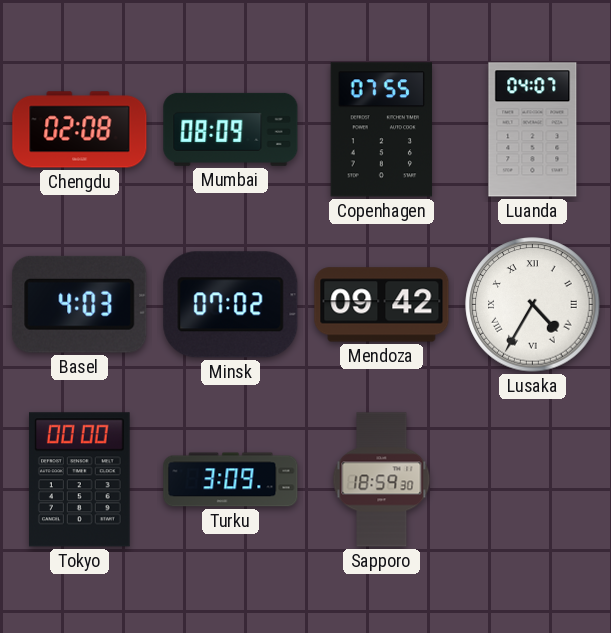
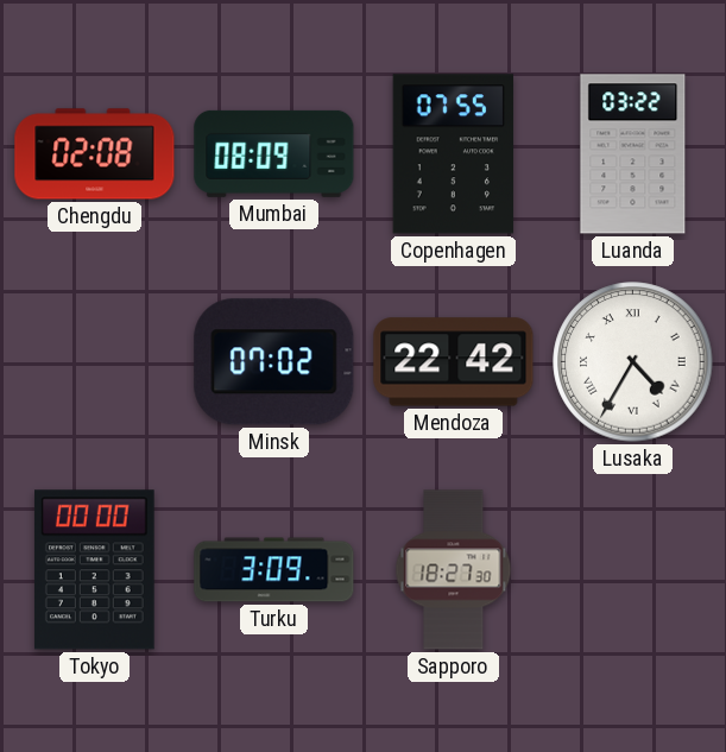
Luanda: 04:07 -> 03:22 (633, 154)
Basel: 4:03 -> none (80, 304)
Mendoza: 09:42 -> 22:42 (454, 362)
Sapporo: 18:59 -> 18:27 (454, 570)
